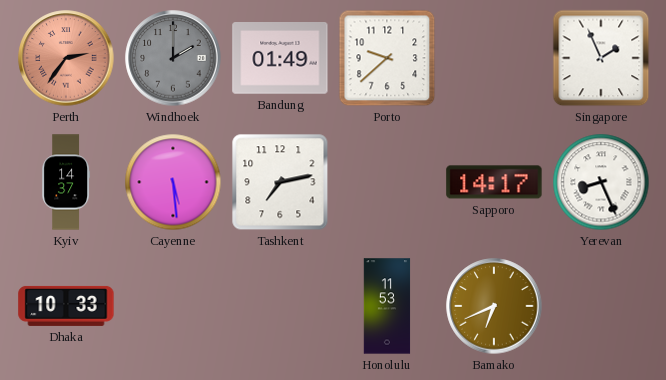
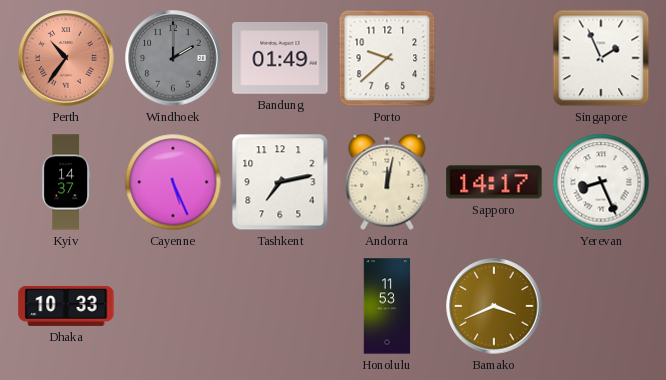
Perth: 2:36 -> 10:36 (66, 58)
Cayenne: 5:29 -> 5:26 (173, 182)
Andorra: none -> 12:02 (387, 182)
Bamako: 6:41 -> 3:41 (494, 306)
